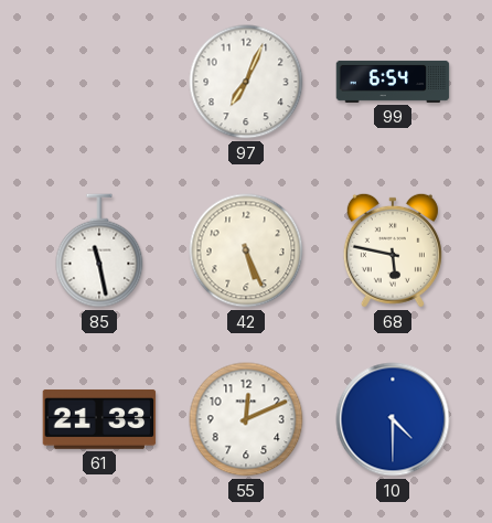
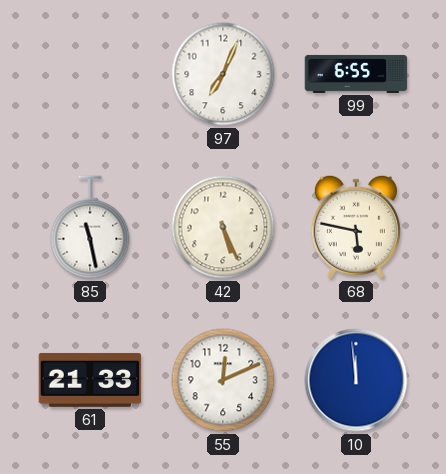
99: 6:54 -> 6:55 (356, 74)
10: 4:30 -> 11:59 (356, 380)
